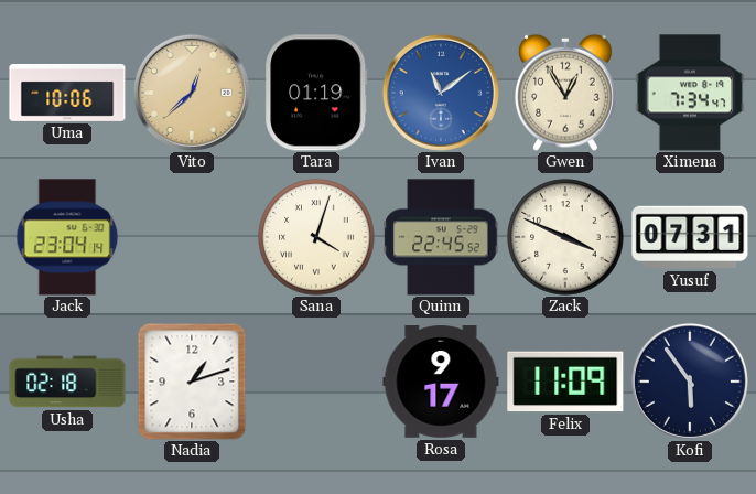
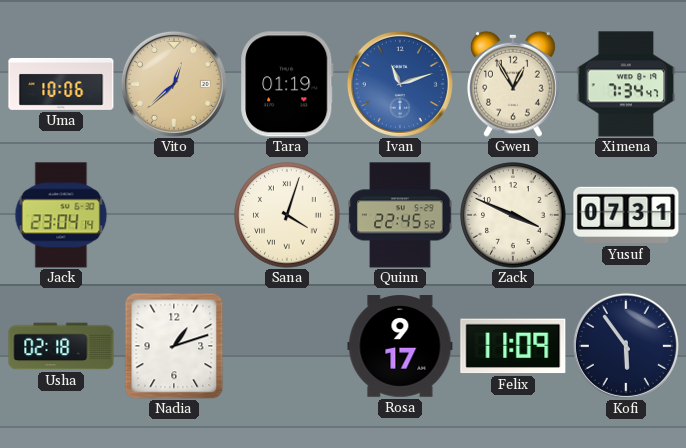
Ivan: 11:09 -> 11:12 (400, 84)
